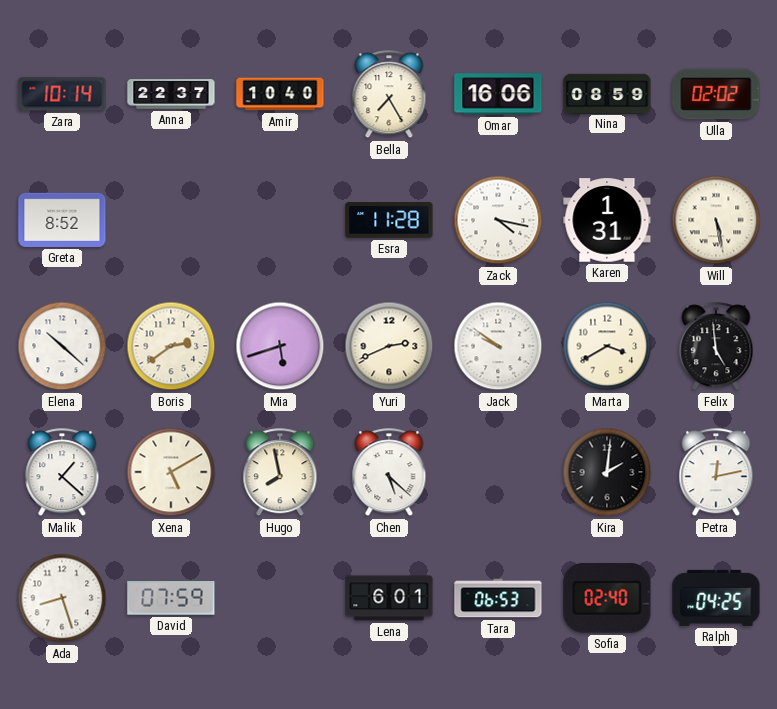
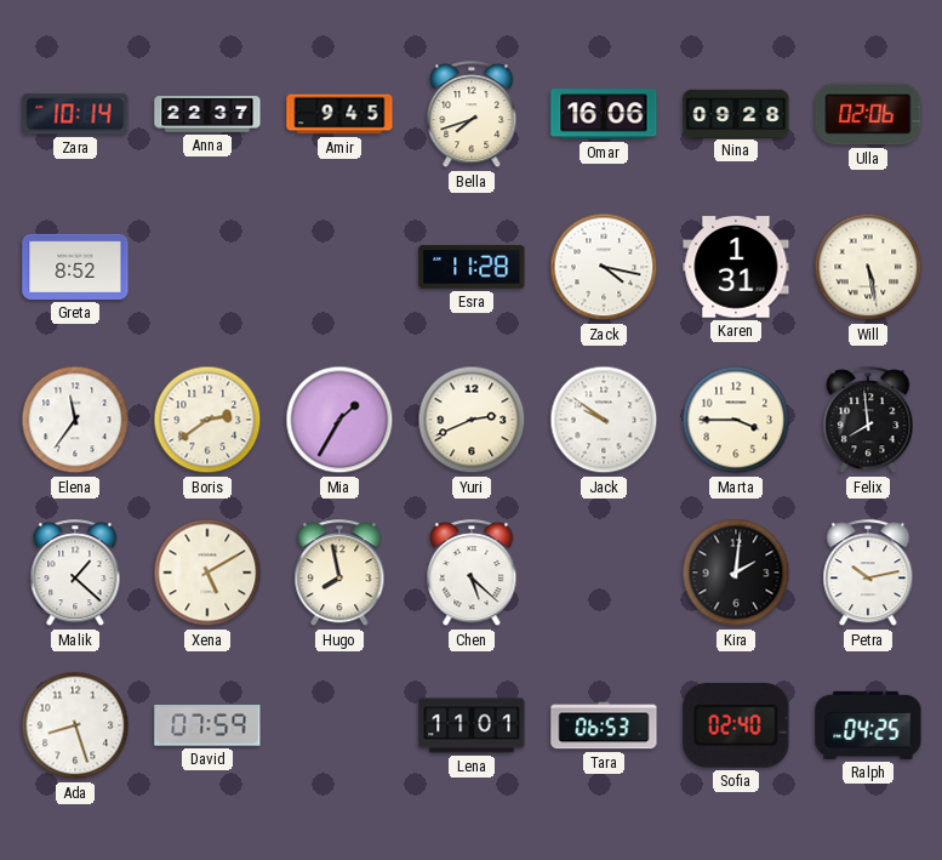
Amir: 10:40 -> 9:45 (339, 114)
Bella: 7:25 -> 7:42 (472, 115)
Nina: 08:59 -> 09:28 (736, 113)
Ulla: 02:02 -> 02:06 (868, 114)
Elena: 10:22 -> 11:36 (75, 420)
Mia: 5:42 -> 1:35 (339, 420)
Marta: 3:40 -> 3:45 (736, 420)
Felix: 4:59 -> 7:59 (868, 421)
Petra: 12:13 -> 10:13 (868, 574)
Lena: 6:01 -> 11:01 (472, 725)
